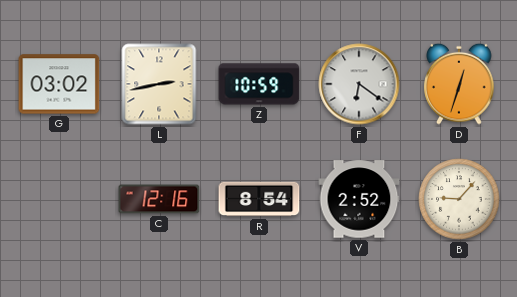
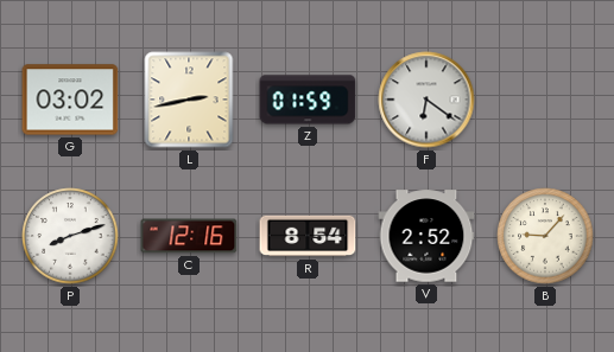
Z: 10:59 -> 01:59 (308, 100)
D: 12:33 -> none (459, 84)
P: none -> 8:12 (70, 236)
